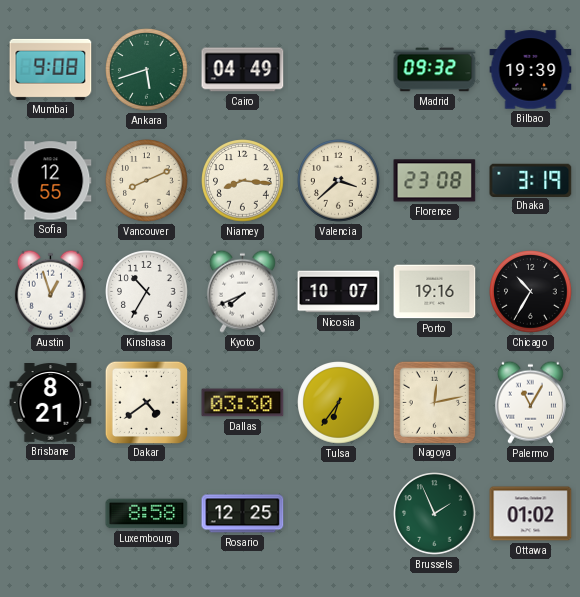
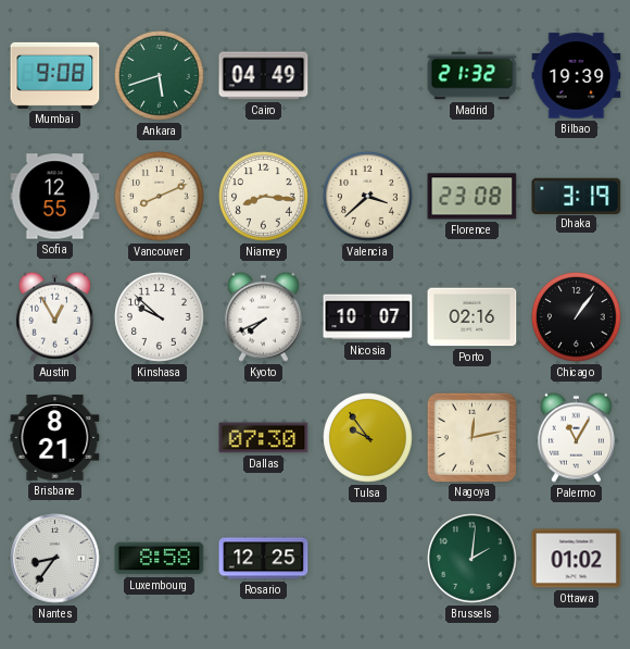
Madrid: 09:32 -> 21:32 (472, 76)
Austin: 12:57 -> 12:55 (54, 316)
Kinshasa: 10:35 -> 9:52 (160, 317)
Porto: 19:16 -> 02:16 (472, 317)
Chicago: 10:35 -> 1:06 (577, 317)
Dakar: 4:39 -> none (146, 402)
Dallas: 03:30 -> 07:30 (264, 438)
Tulsa: 6:36 -> 9:54 (368, 438)
Nantes: none -> 8:36 (55, 559)
Brussels: 1:56 -> 2:01 (472, 559)
